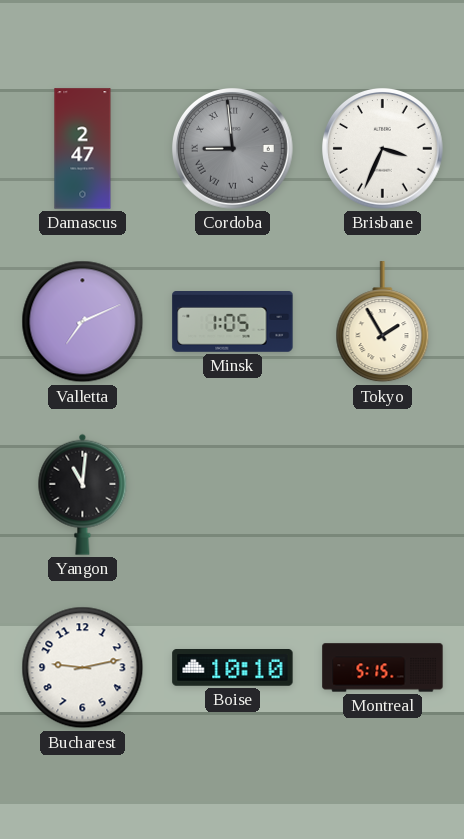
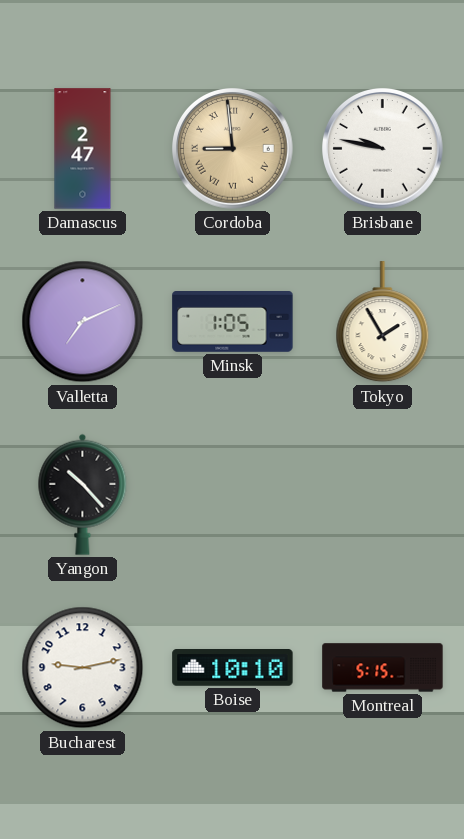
Cordoba dial: grey -> champagne (233, 149)
Brisbane: 3:34 -> 9:47 (383, 149)
Yangon: 11:01 -> 10:23 (83, 494)
